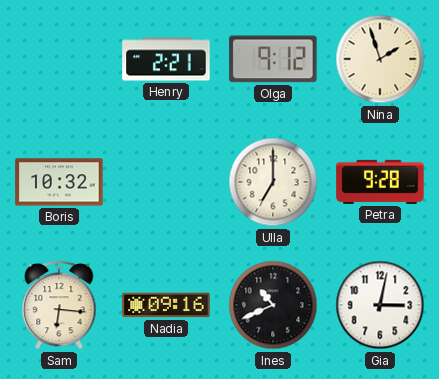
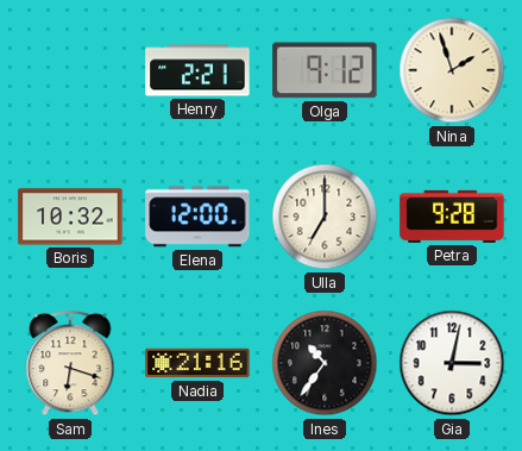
Elena: none -> 12:00 (197, 217)
Sam: 6:16 -> 6:18 (70, 364)
Nadia: 09:16 -> 21:16 (197, 363)
Ines: 10:41 -> 10:36 (325, 363)
